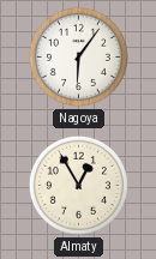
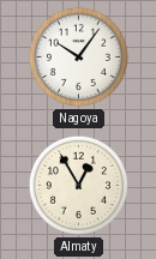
Nagoya: 6:06 -> 10:06 (78, 56)
